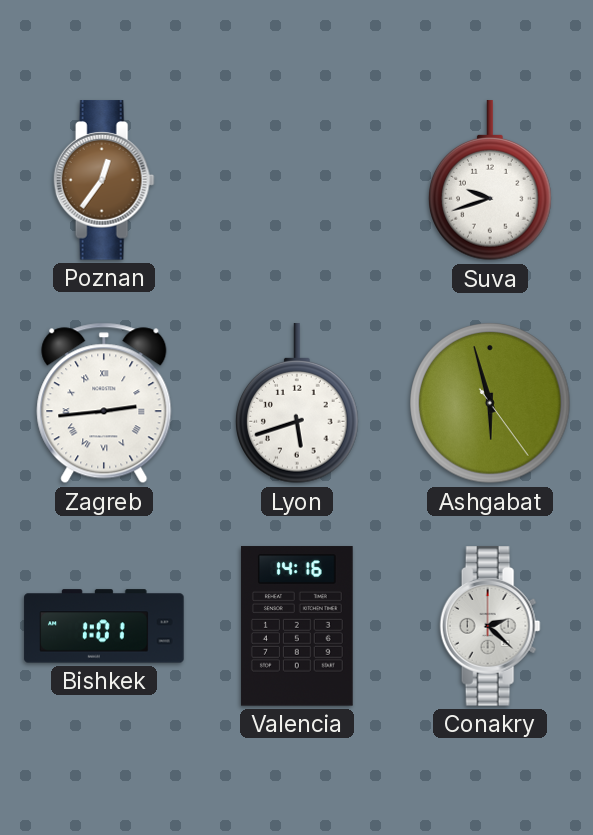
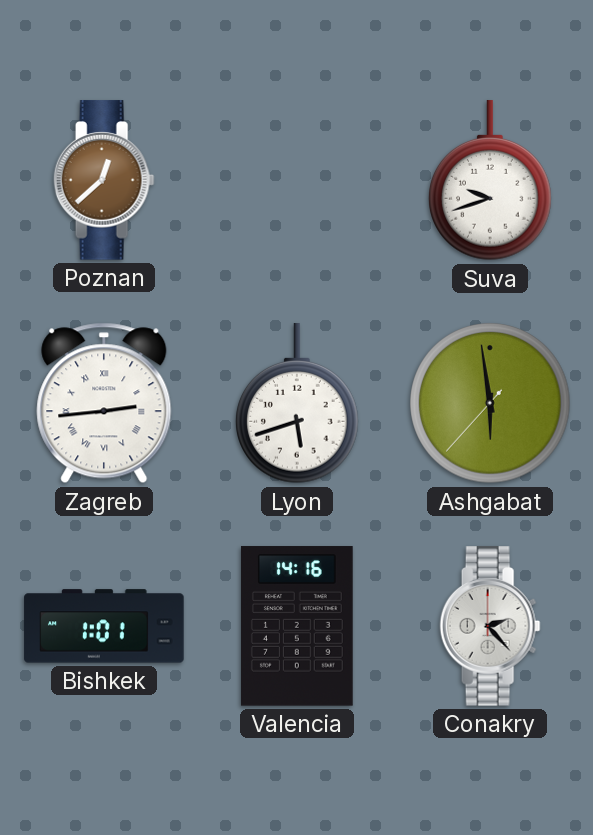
Poznan: 12:36 -> 12:38 (104, 180)
Ashgabat: 5:57 -> 5:58 (490, 403)
Conakry: 2:22 -> 2:23 (490, 626)
